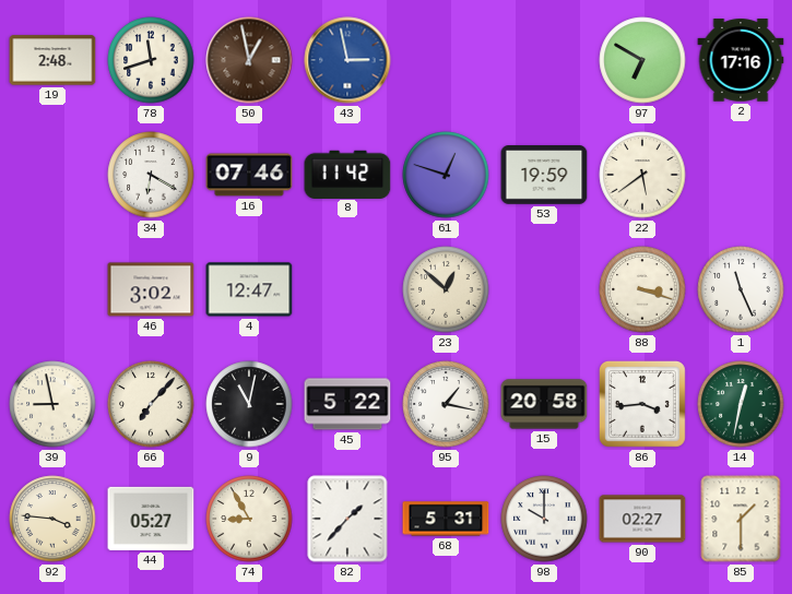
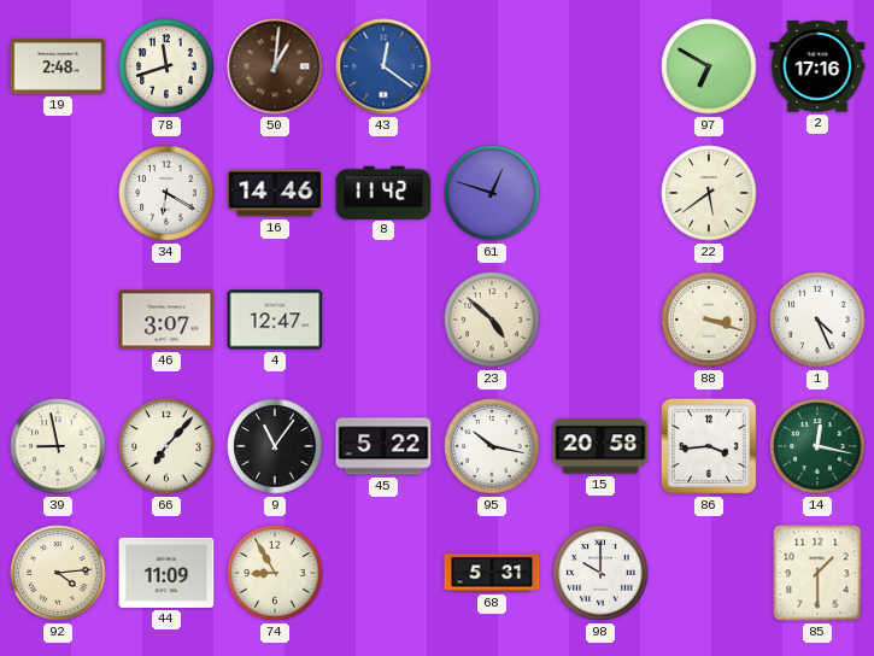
50: 12:58 -> 1:01 (275, 66)
43: 2:58 -> 12:21 (383, 66)
16: 07:46 -> 14:46 (275, 193)
53: 19:59 -> none (544, 176)
46: 3:02 -> 3:07 (166, 320)
23: 12:52 -> 4:52 (492, 320)
1: 11:26 -> 4:26 (817, 320)
9: 11:02 -> 11:06 (275, 446)
95: 1:17 -> 10:17 (492, 446)
14: 12:32 -> 12:17 (817, 446)
92: 3:46 -> 4:14 (58, 573)
44: 05:27 -> 11:09 (166, 573)
82: 1:37 -> none (347, 519)
90: 02:27 -> none (642, 519)
